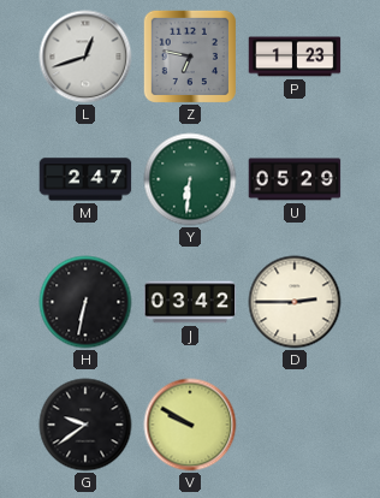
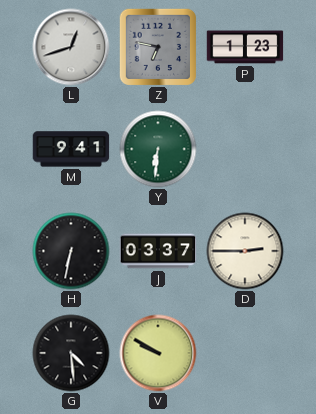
M: 2:47 -> 9:41 (71, 149)
U: 05:29 -> none (295, 179)
J: 03:42 -> 03:37 (158, 251)
G: 9:39 -> 4:29 (71, 353)
